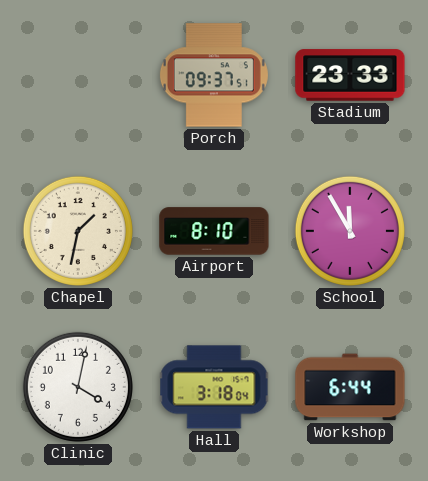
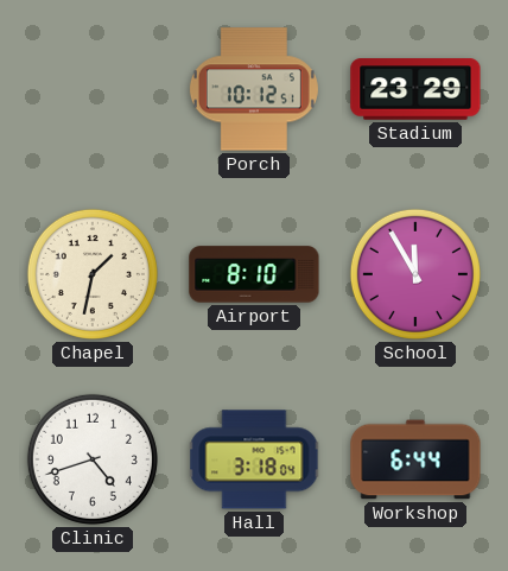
Porch: 09:37 -> 10:12 (254, 89)
Stadium: 23:33 -> 23:29 (415, 89)
Clinic: 4:02 -> 4:42 (93, 459)
